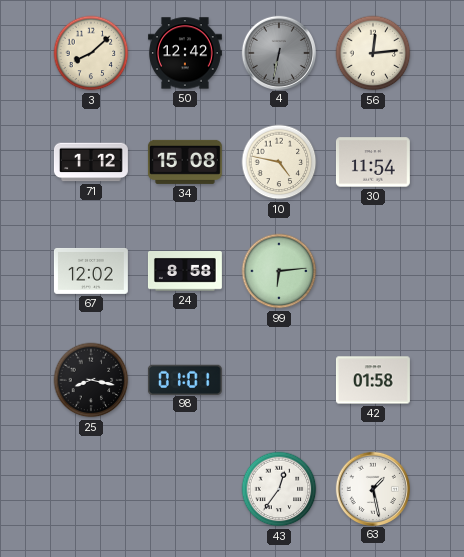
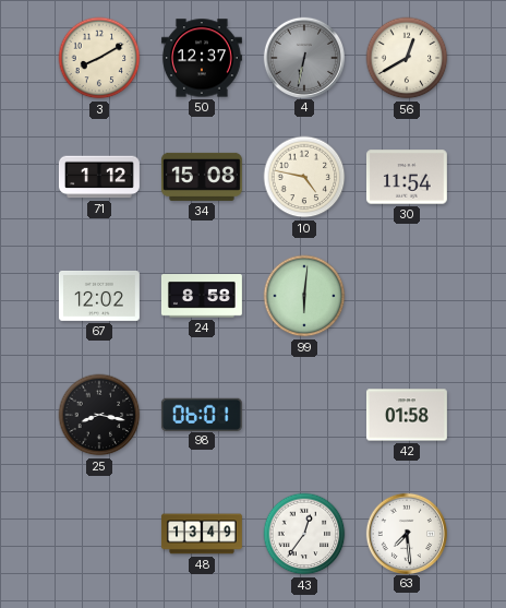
3: 8:08 -> 8:10 (99, 58)
50: 12:42 -> 12:37 (202, 58)
56: 12:14 -> 12:40 (407, 58)
99: 6:14 -> 6:01 (304, 296)
98: 01:01 -> 06:01 (202, 414)
48: none -> 13:49 (202, 534)
63: 1:28 -> 7:29 (406, 533)
